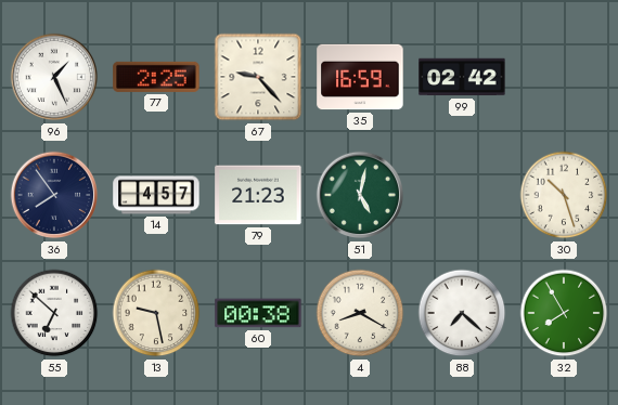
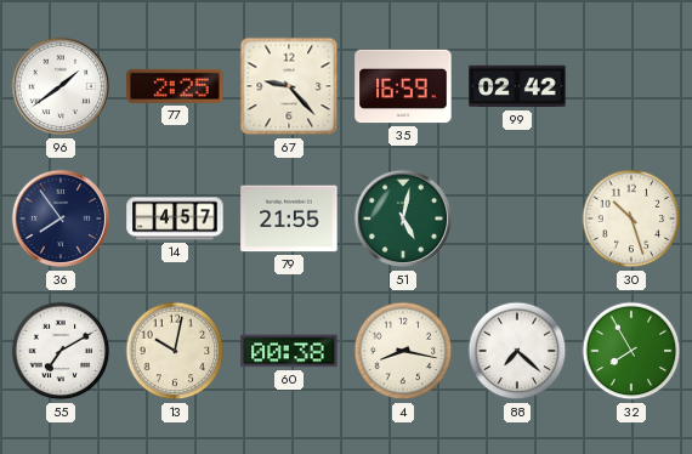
96: 1:26 -> 1:39 (61, 86)
79: 21:23 -> 21:55 (289, 219)
55: 6:52 -> 7:10 (61, 351)
13: 9:28 -> 10:02 (175, 351)
4: 8:20 -> 8:17 (403, 351)
